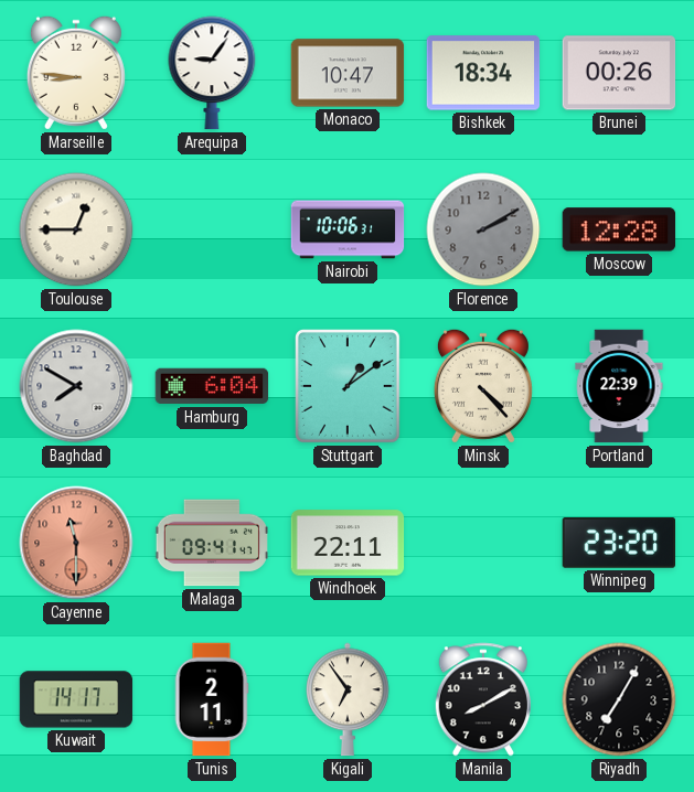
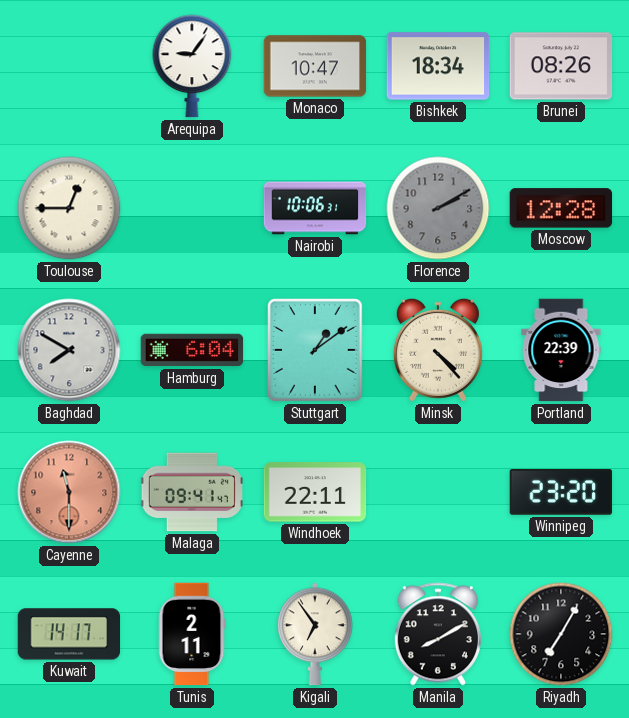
Marseille: 8:46 -> none (76, 73)
Brunei: 00:26 -> 08:26 (561, 66)
